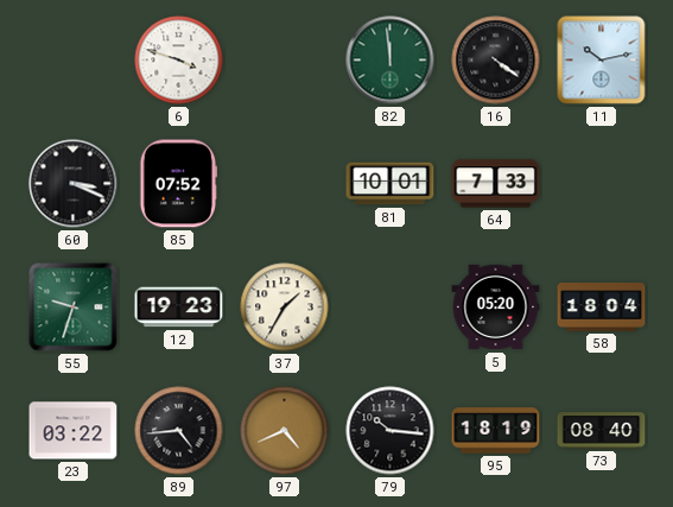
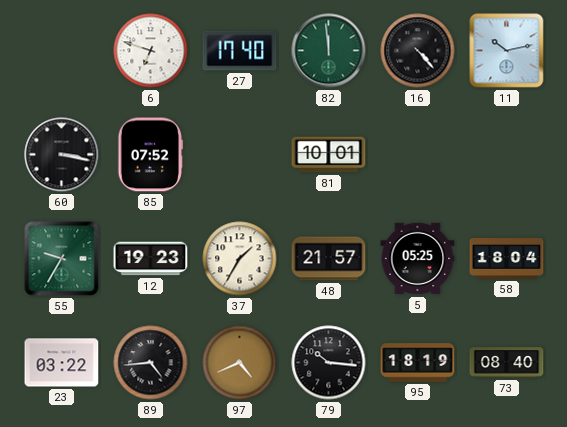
6: 3:48 -> 6:48 (151, 51)
27: none -> 17:40 (240, 51)
16: 4:21 -> 4:23 (418, 51)
60: 3:19 -> 3:17 (62, 155)
64: 7:33 -> none (496, 184)
55: 9:33 -> 9:35 (62, 259)
48: none -> 21:57 (329, 259)
5: 05:20 -> 05:25 (418, 259)
